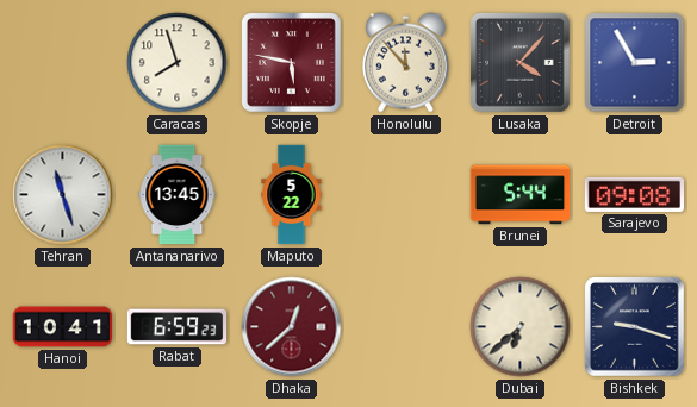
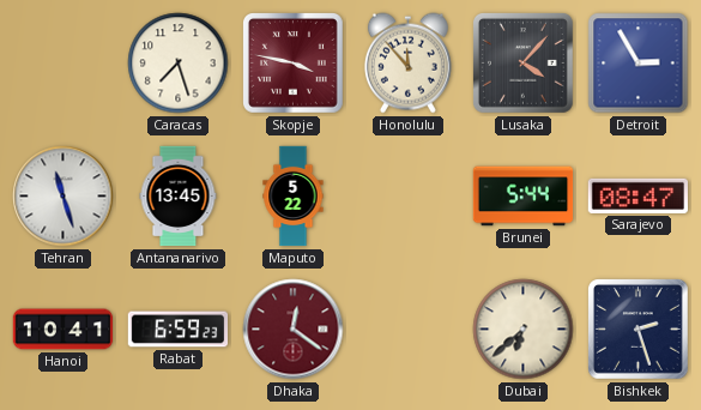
Caracas: 7:57 -> 7:27 (179, 64)
Skopje: 5:47 -> 3:47 (294, 64)
Sarajevo: 09:08 -> 08:47 (637, 195)
Dhaka: 12:38 -> 12:21 (294, 330)
Bishkek: 9:18 -> 2:27 (639, 330)
